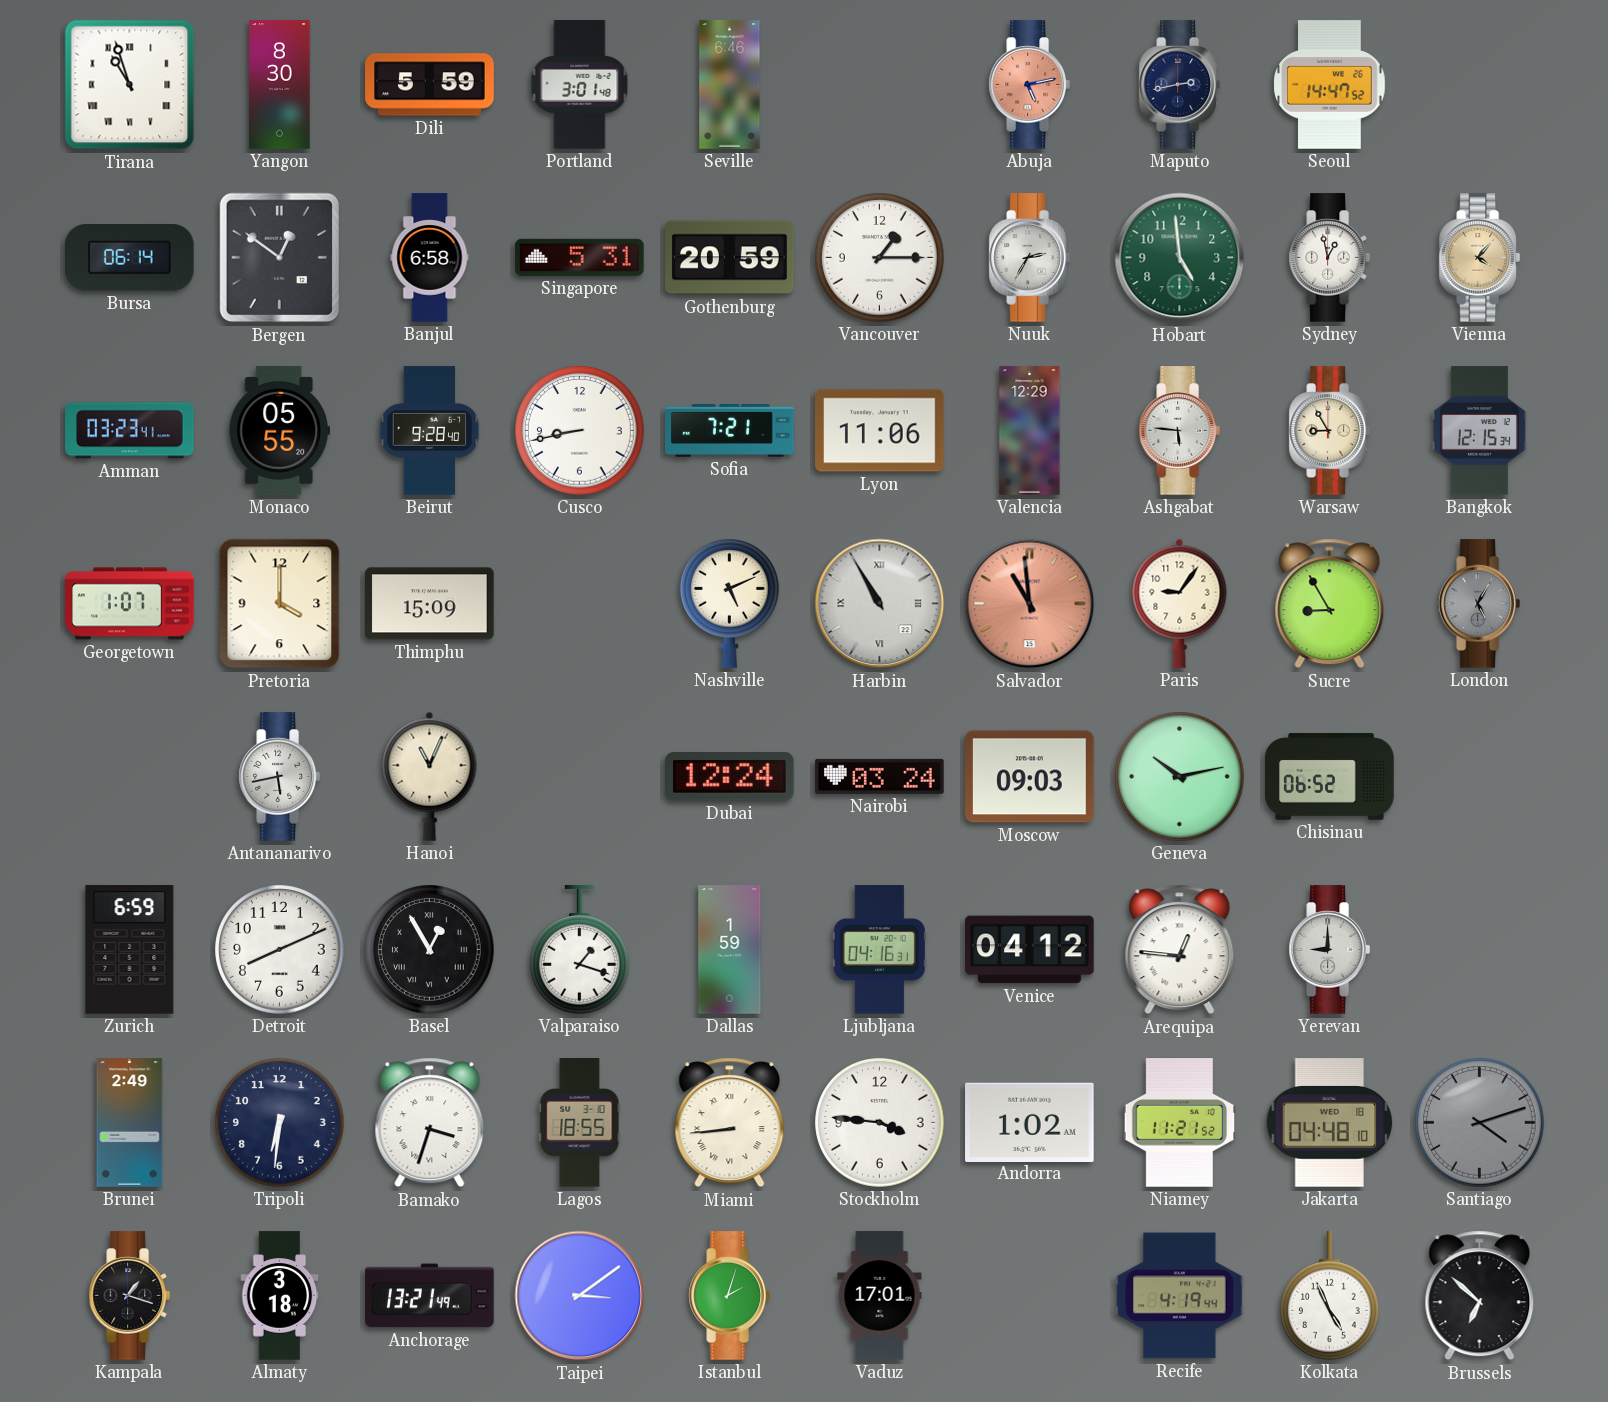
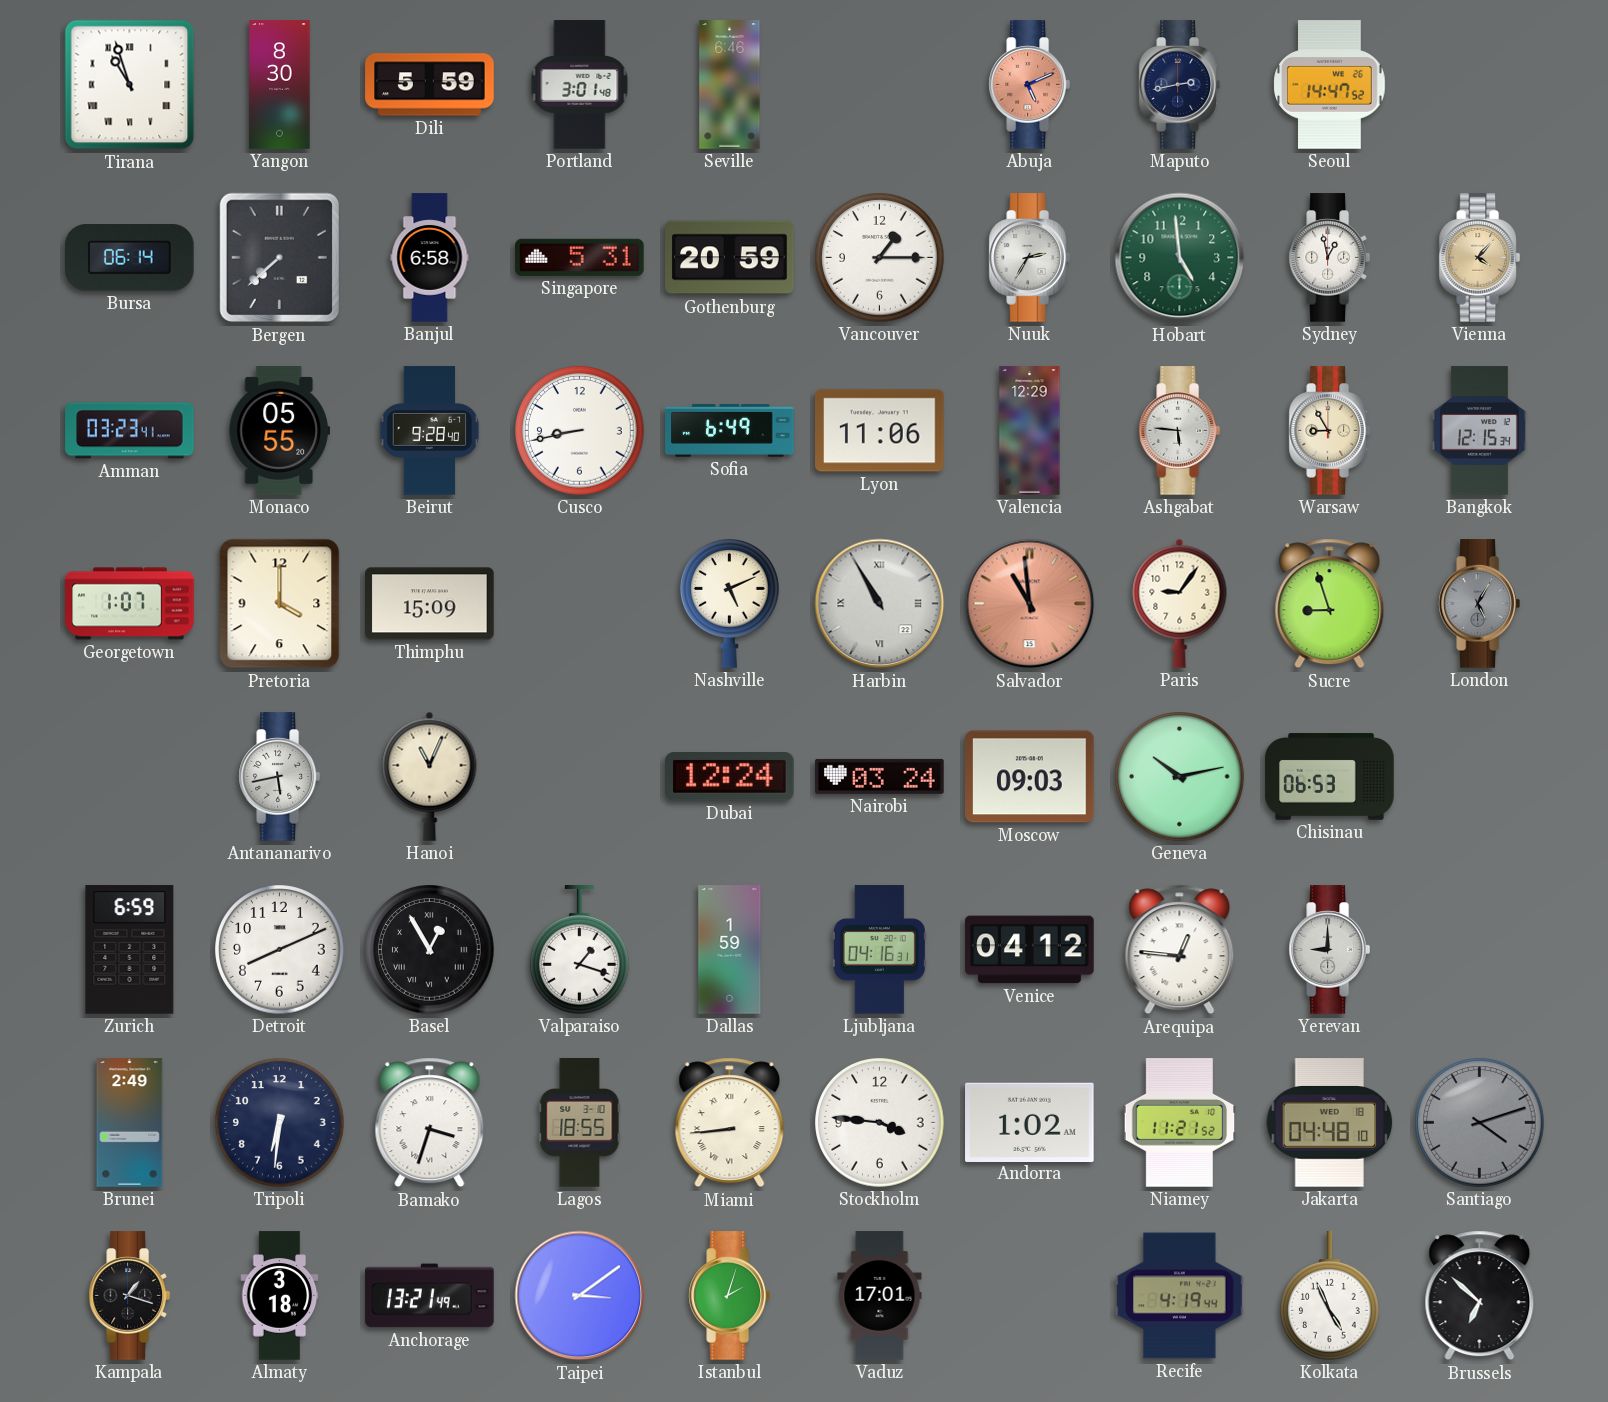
Abuja: 5:13 -> 5:11 (1029, 85)
Bergen: 12:51 -> 7:38 (279, 258)
Sofia: 7:21 -> 6:49 (730, 431)
Sucre: 8:55 -> 8:57 (1330, 604)
Chisinau: 06:52 -> 06:53 (1330, 777)
